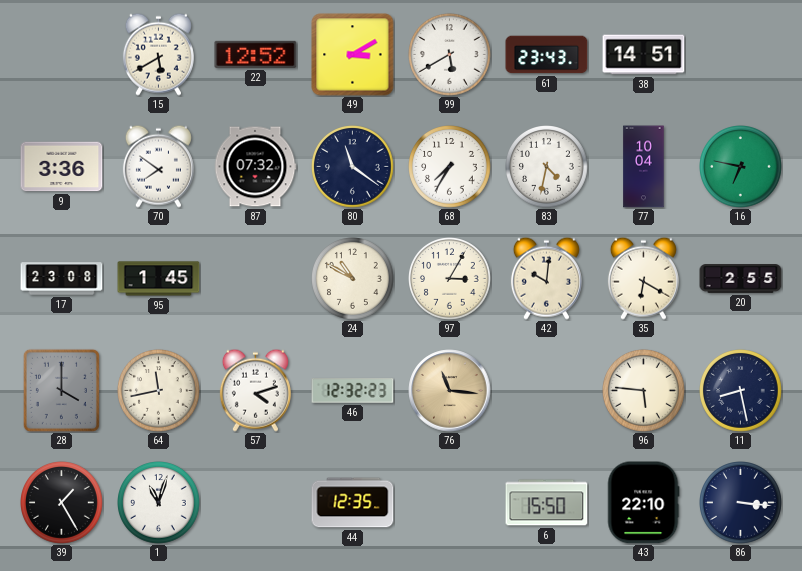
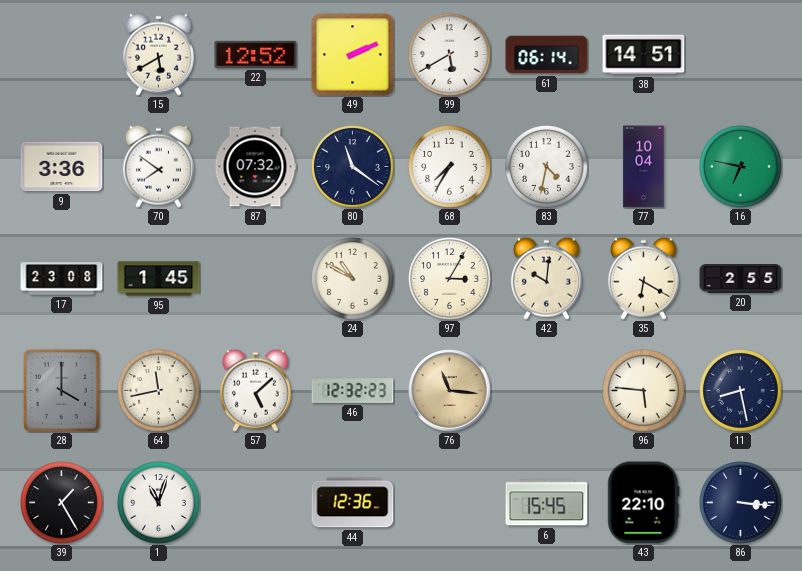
49: 3:10 -> 2:11 (353, 55)
61: 23:43 -> 06:14 (547, 55)
57: 4:12 -> 5:08 (255, 390)
44: 12:35 -> 12:36 (353, 503)
6: 15:50 -> 15:45 (547, 503)
